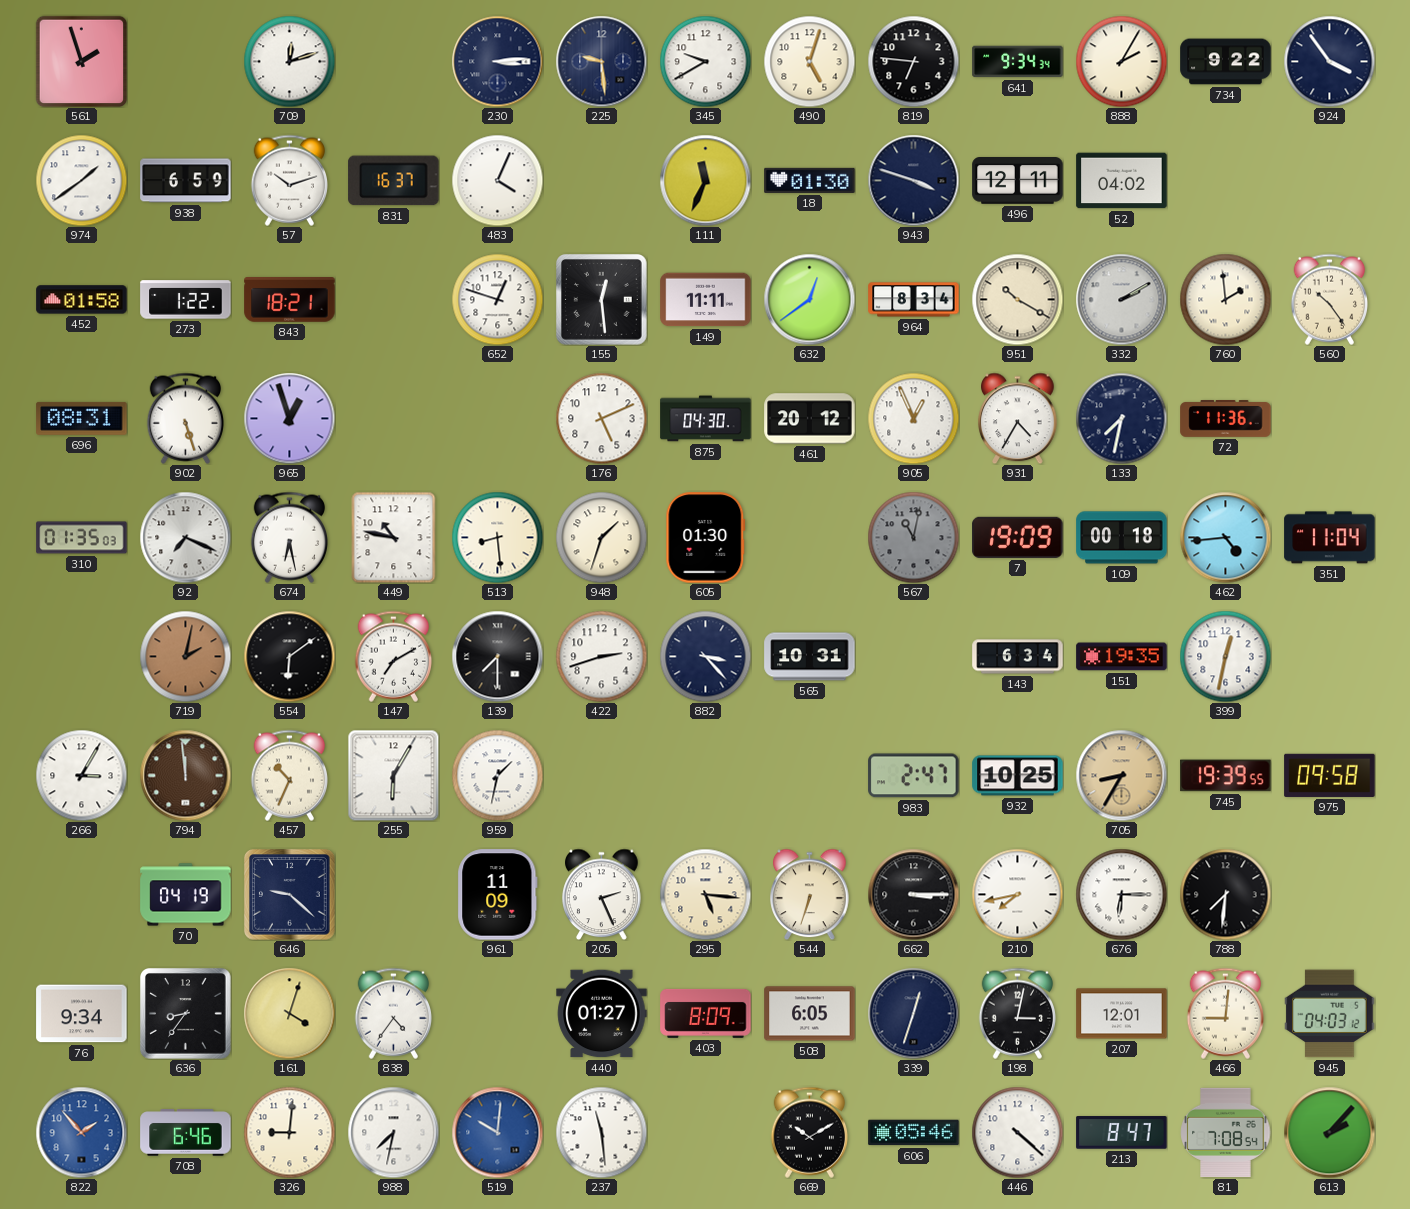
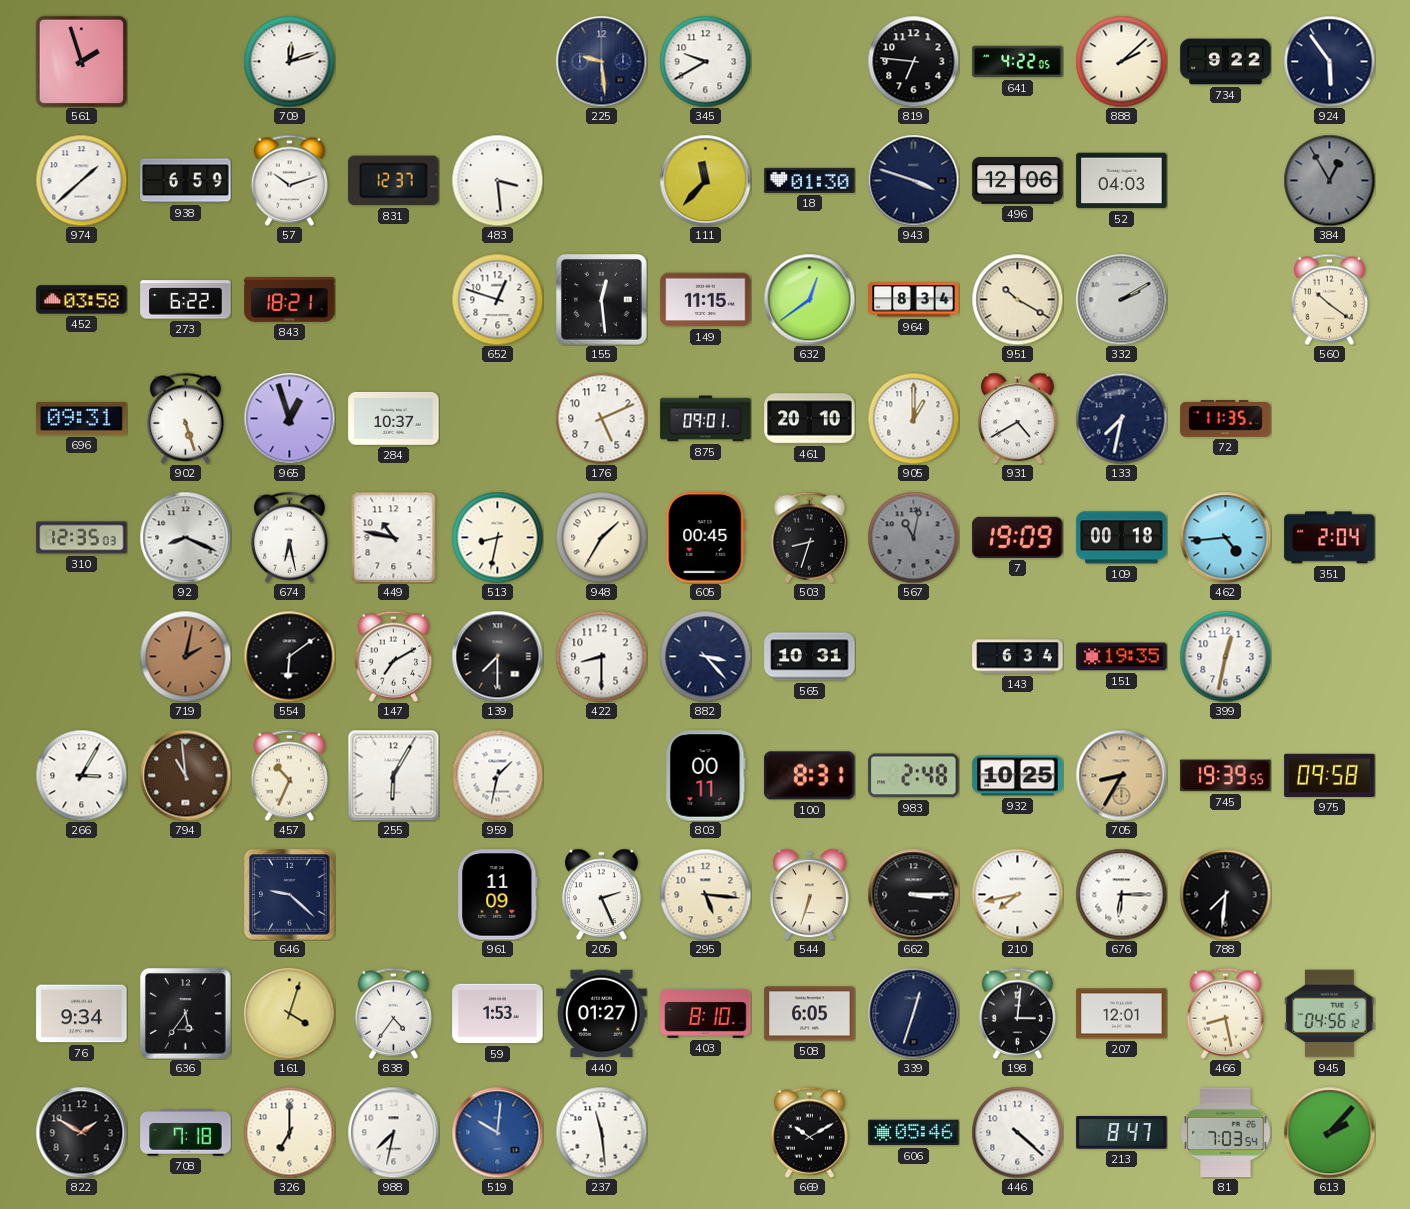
230: 3:14 -> none (497, 61)
490: 5:03 -> none (809, 61)
641: 9:34 -> 4:22 (1018, 62)
888: 2:05 -> 2:08 (1121, 61)
924: 3:54 -> 5:54 (1329, 61)
974: 1:39 -> 1:38 (81, 180)
831: 16:37 -> 12:37 (394, 181)
483: 4:04 -> 3:29 (497, 180)
111: 11:34 -> 11:37 (705, 180)
496: 12:11 -> 12:06 (1018, 181)
52: 04:02 -> 04:03 (1122, 181)
384: none -> 12:55 (1329, 180)
452: 01:58 -> 03:58 (82, 300)
273: 1:22 -> 6:22 (186, 300)
149: 11:11 -> 11:15 (706, 300)
760: 1:59 -> none (1225, 299)
560: 10:24 -> 10:21 (1329, 299)
696: 08:31 -> 09:31 (82, 418)
284: none -> 10:37 (394, 418)
875: 04:30 -> 09:01 (706, 419)
461: 20:12 -> 20:10 (810, 419)
905: 12:56 -> 1:00 (913, 418)
931: 4:35 -> 4:40 (1018, 418)
72: 11:36 -> 11:35 (1226, 419)
310: 01:35 -> 12:35 (82, 538)
92: 7:19 -> 8:19 (185, 537)
513: 8:29 -> 8:32 (497, 537)
948: 1:33 -> 1:35 (601, 537)
605: 01:30 -> 00:45 (706, 538)
503: none -> 8:33 (809, 537)
351: 11:04 -> 2:04 (1330, 538)
422: 2:42 -> 8:30 (601, 656)
794: 11:59 -> 10:59 (185, 775)
803: none -> 00:11 (706, 776)
100: none -> 8:31 (810, 776)
983: 2:47 -> 2:48 (914, 776)
70: 04:19 -> none (186, 895)
636: 8:36 -> 5:36 (186, 1014)
59: none -> 1:53 (498, 1014)
403: 8:09 -> 8:10 (706, 1013)
198: 3:02 -> 3:01 (1017, 1013)
466: 9:01 -> 8:28 (1225, 1013)
945: 04:03 -> 04:56 (1330, 1014)
822: 1:53 -> 1:50 (81, 1132)
822 dial: blue -> black (81, 1132)
708: 6:46 -> 7:18 (186, 1133)
326: 9:01 -> 7:00 (289, 1132)
81: 7:08 -> 7:03 (1226, 1132)
